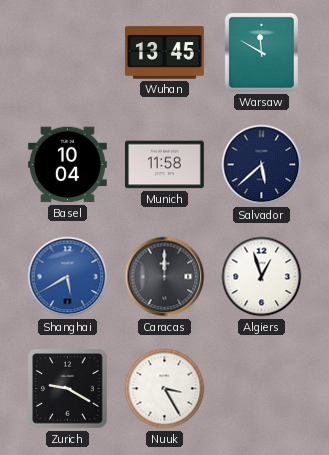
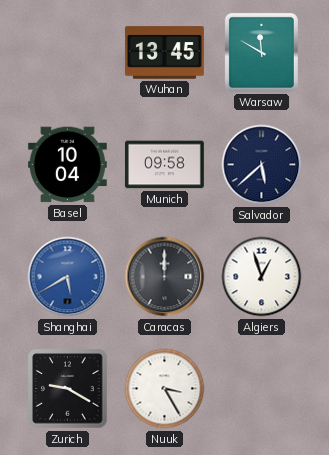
Munich: 11:58 -> 09:58 (164, 165)
